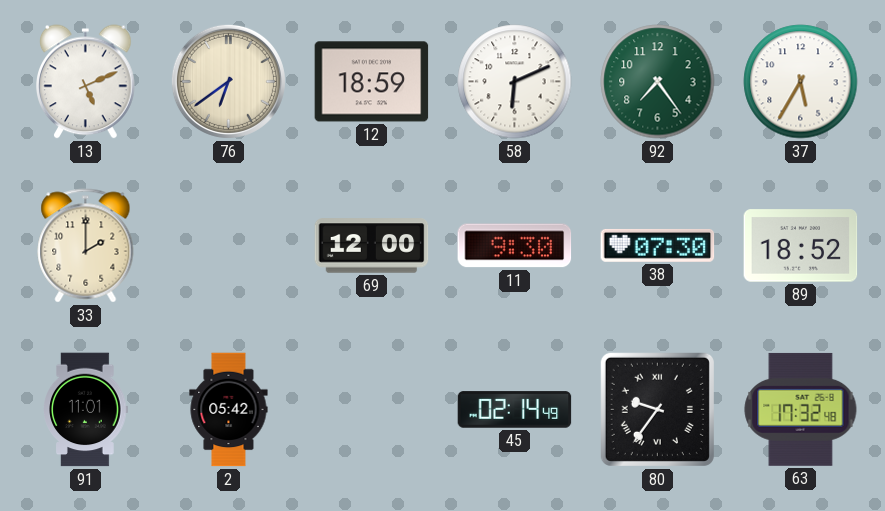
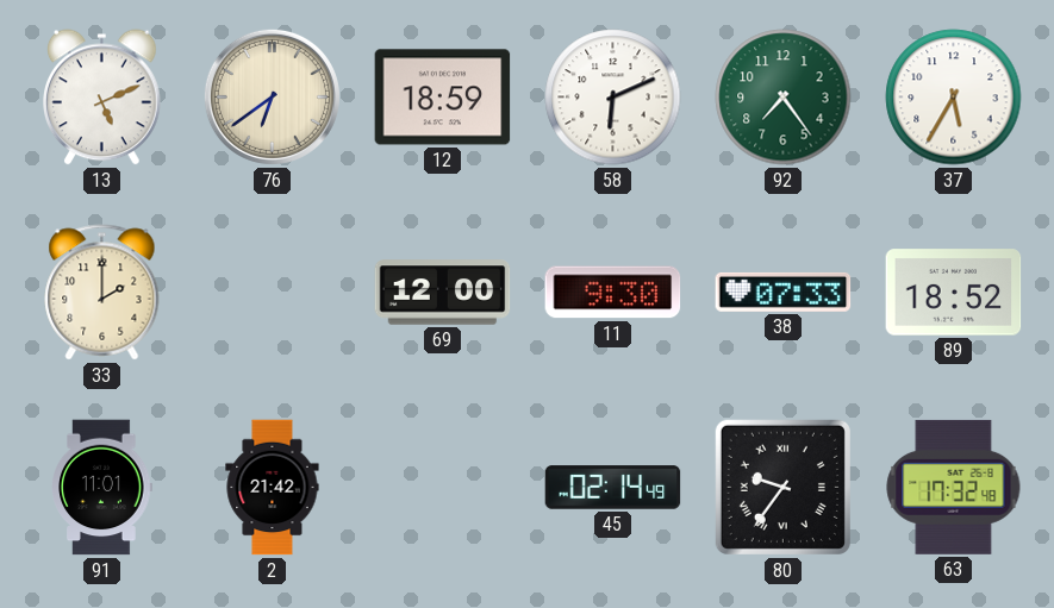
38: 07:30 -> 07:33 (784, 292)
2: 05:42 -> 21:42 (273, 488)
